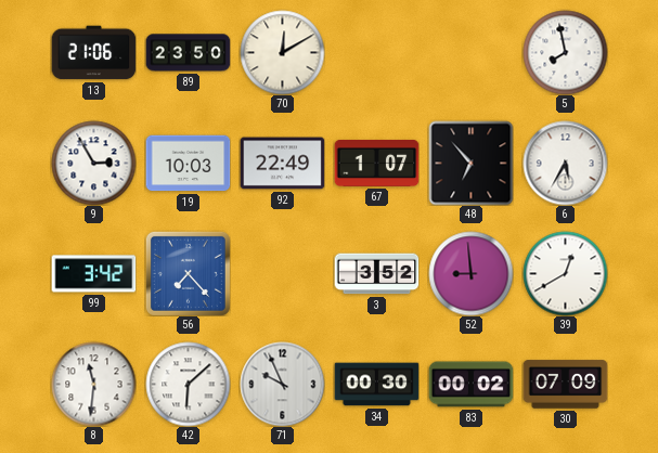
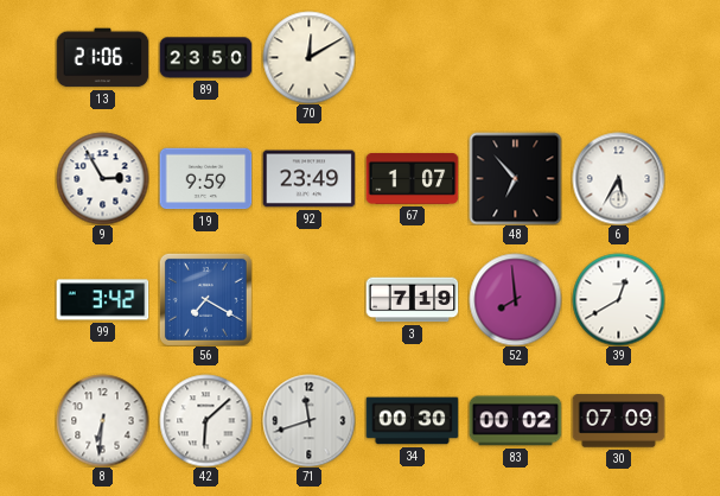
5: 7:58 -> none (565, 52)
19: 10:03 -> 9:59 (205, 179)
92: 22:49 -> 23:49 (308, 179)
56: 7:23 -> 7:20 (205, 299)
3: 3:52 -> 7:19 (412, 300)
52: 8:59 -> 7:59 (515, 299)
8: 11:31 -> 6:31 (102, 420)
71: 9:56 -> 11:42 (308, 420)
